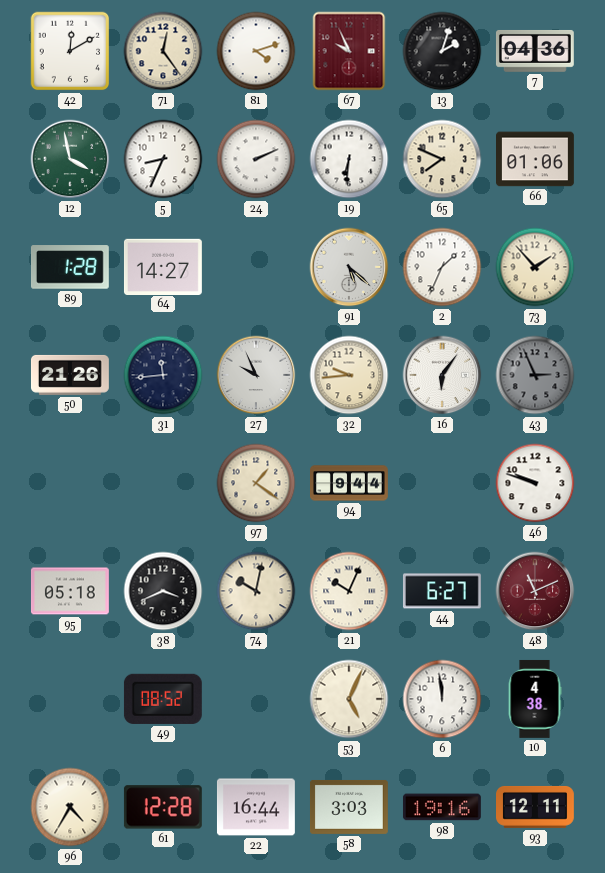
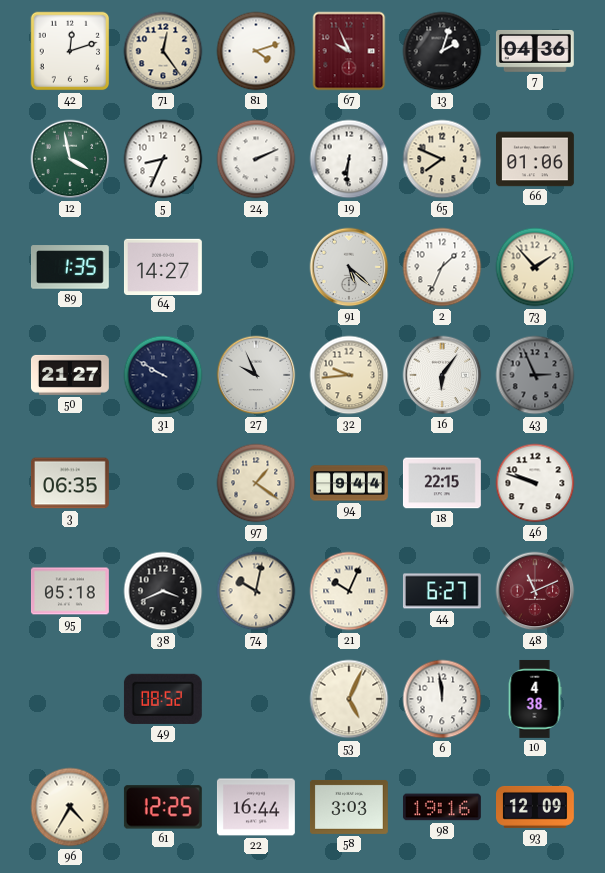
42: 12:10 -> 12:12 (70, 51)
89: 1:28 -> 1:35 (70, 267)
50: 21:26 -> 21:27 (70, 375)
31: 11:44 -> 9:50 (163, 375)
3: none -> 06:35 (70, 483)
18: none -> 22:15 (442, 483)
61: 12:28 -> 12:25 (163, 807)
93: 12:11 -> 12:09 (536, 807)
